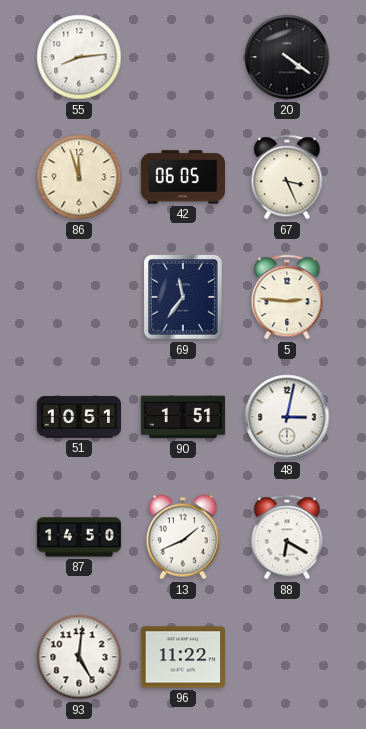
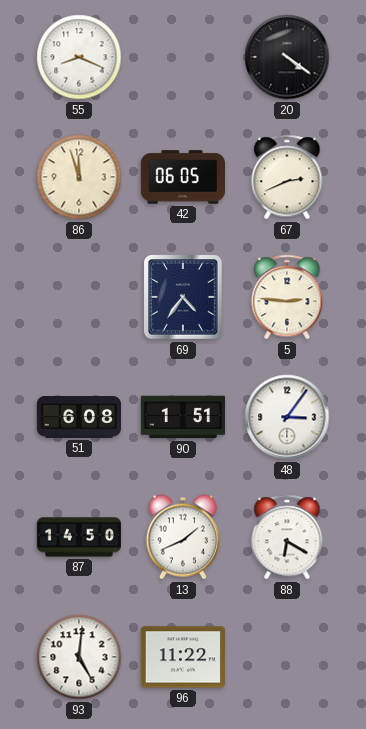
55: 8:14 -> 8:19 (79, 57)
67: 3:26 -> 2:41 (287, 177)
69: 11:36 -> 4:36 (183, 297)
51: 10:51 -> 6:08 (78, 417)
48: 3:02 -> 3:06 (287, 417)
